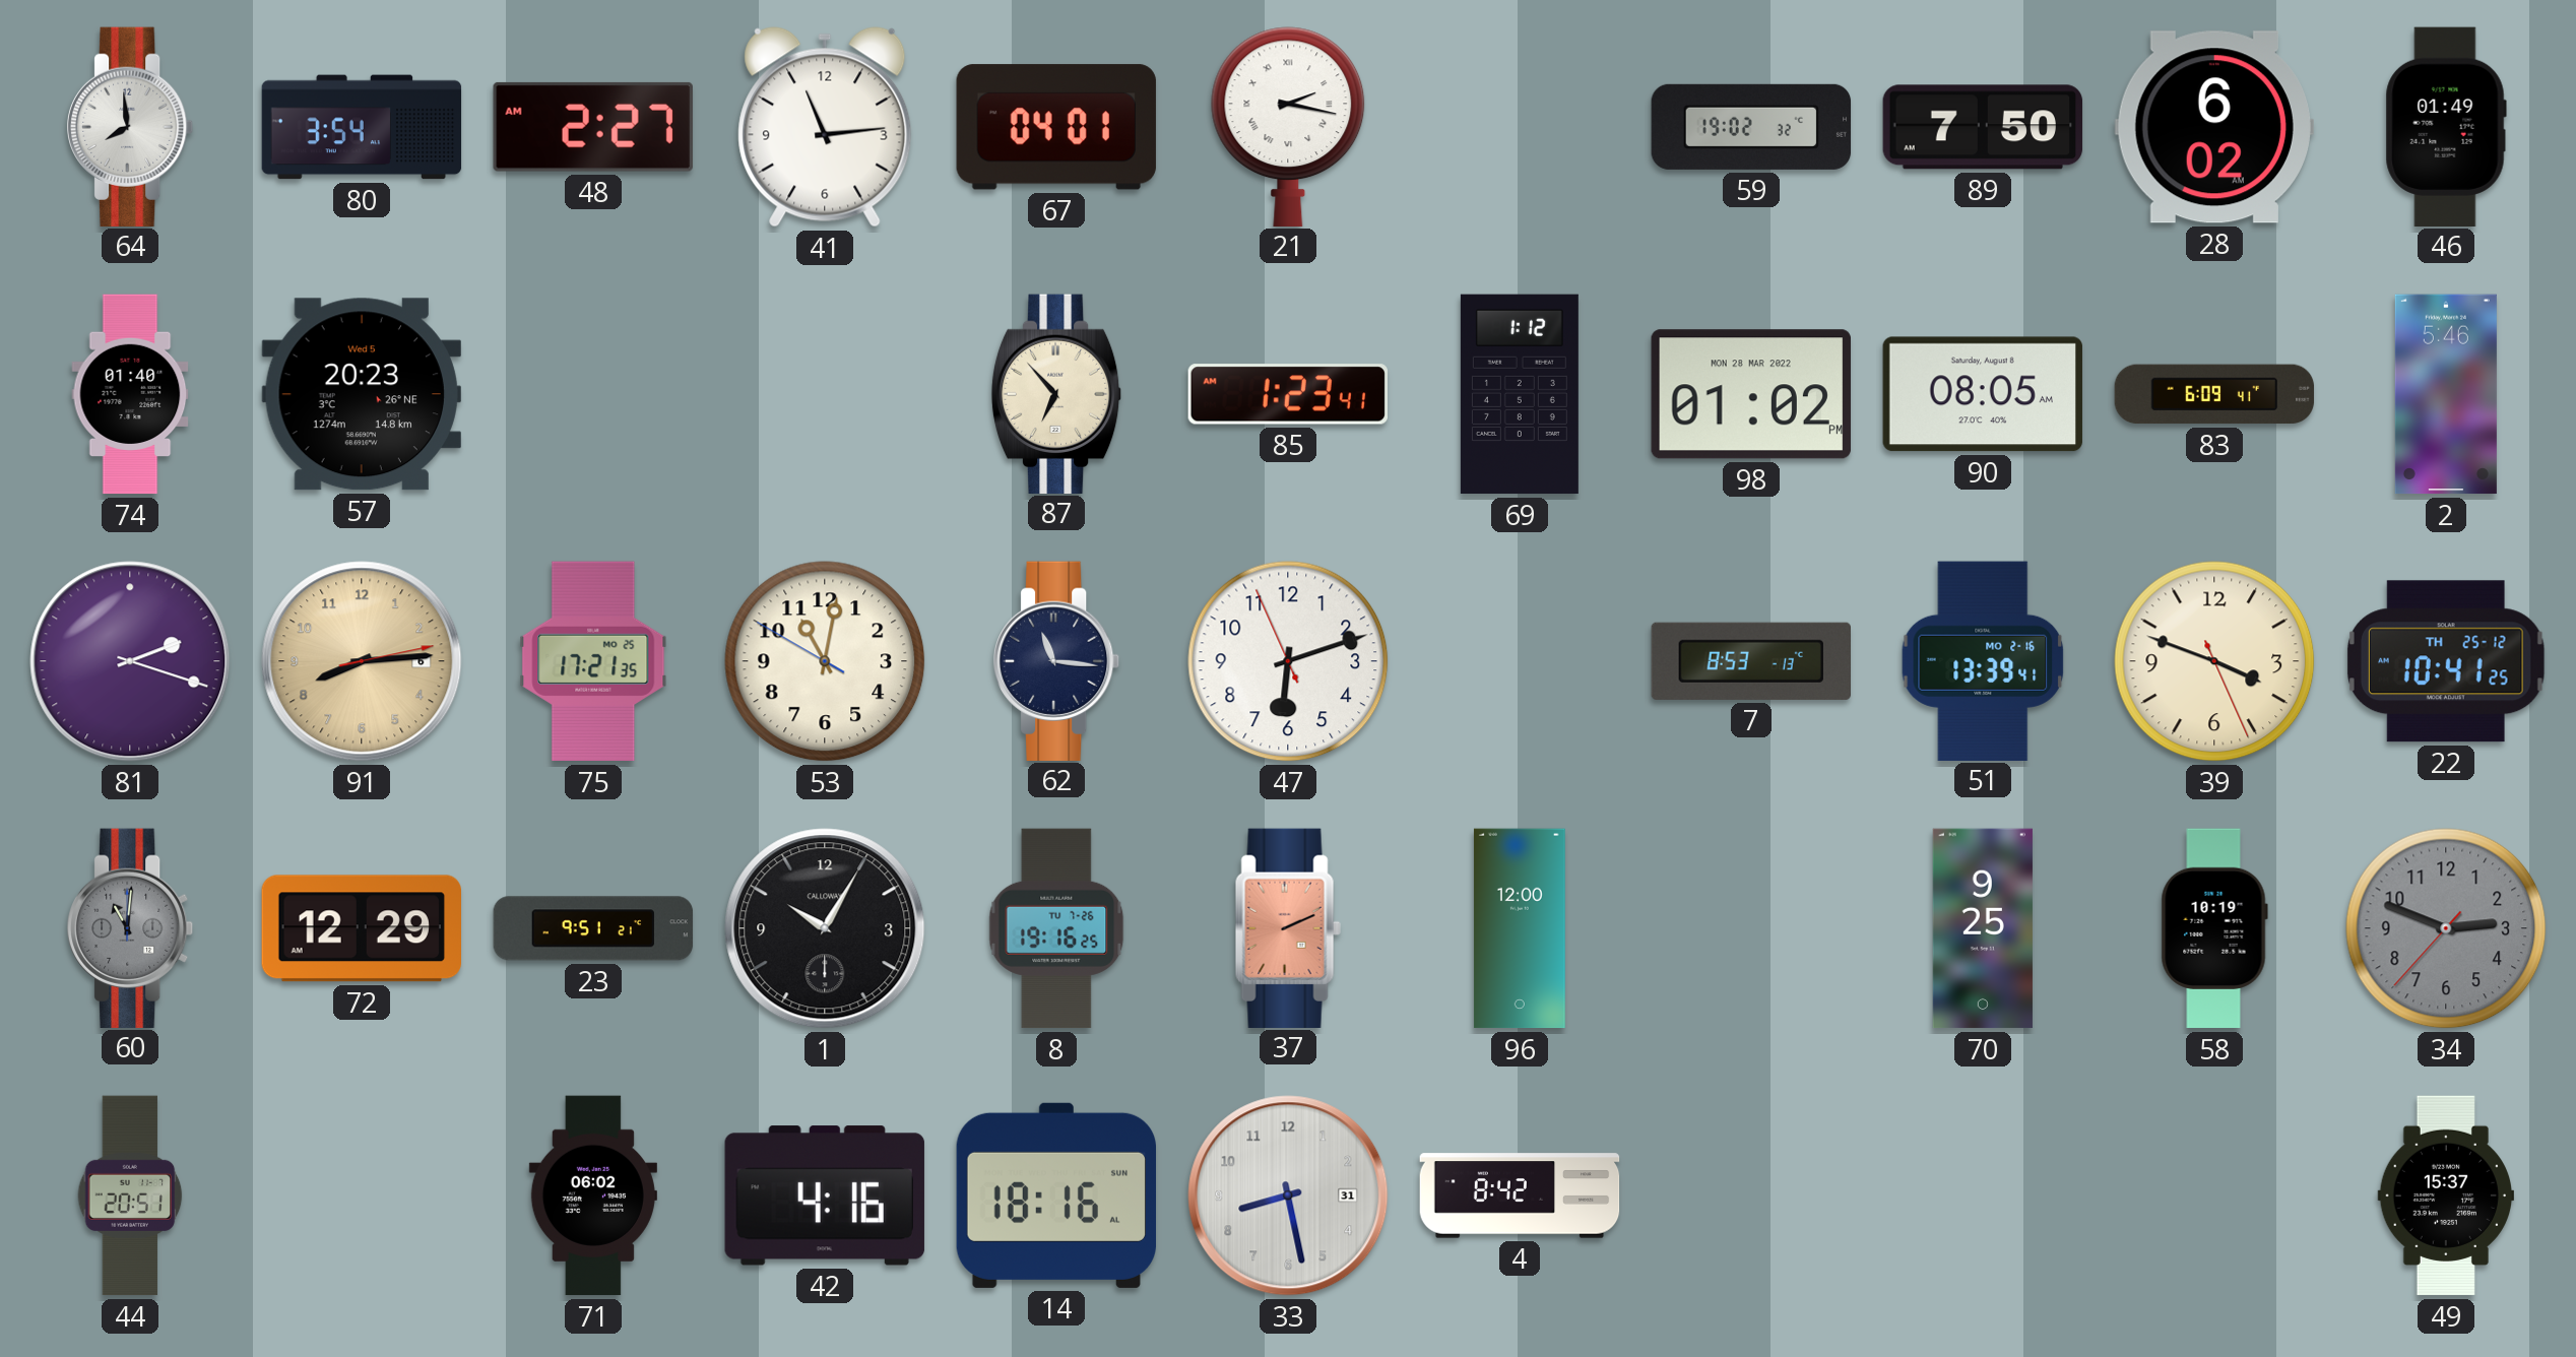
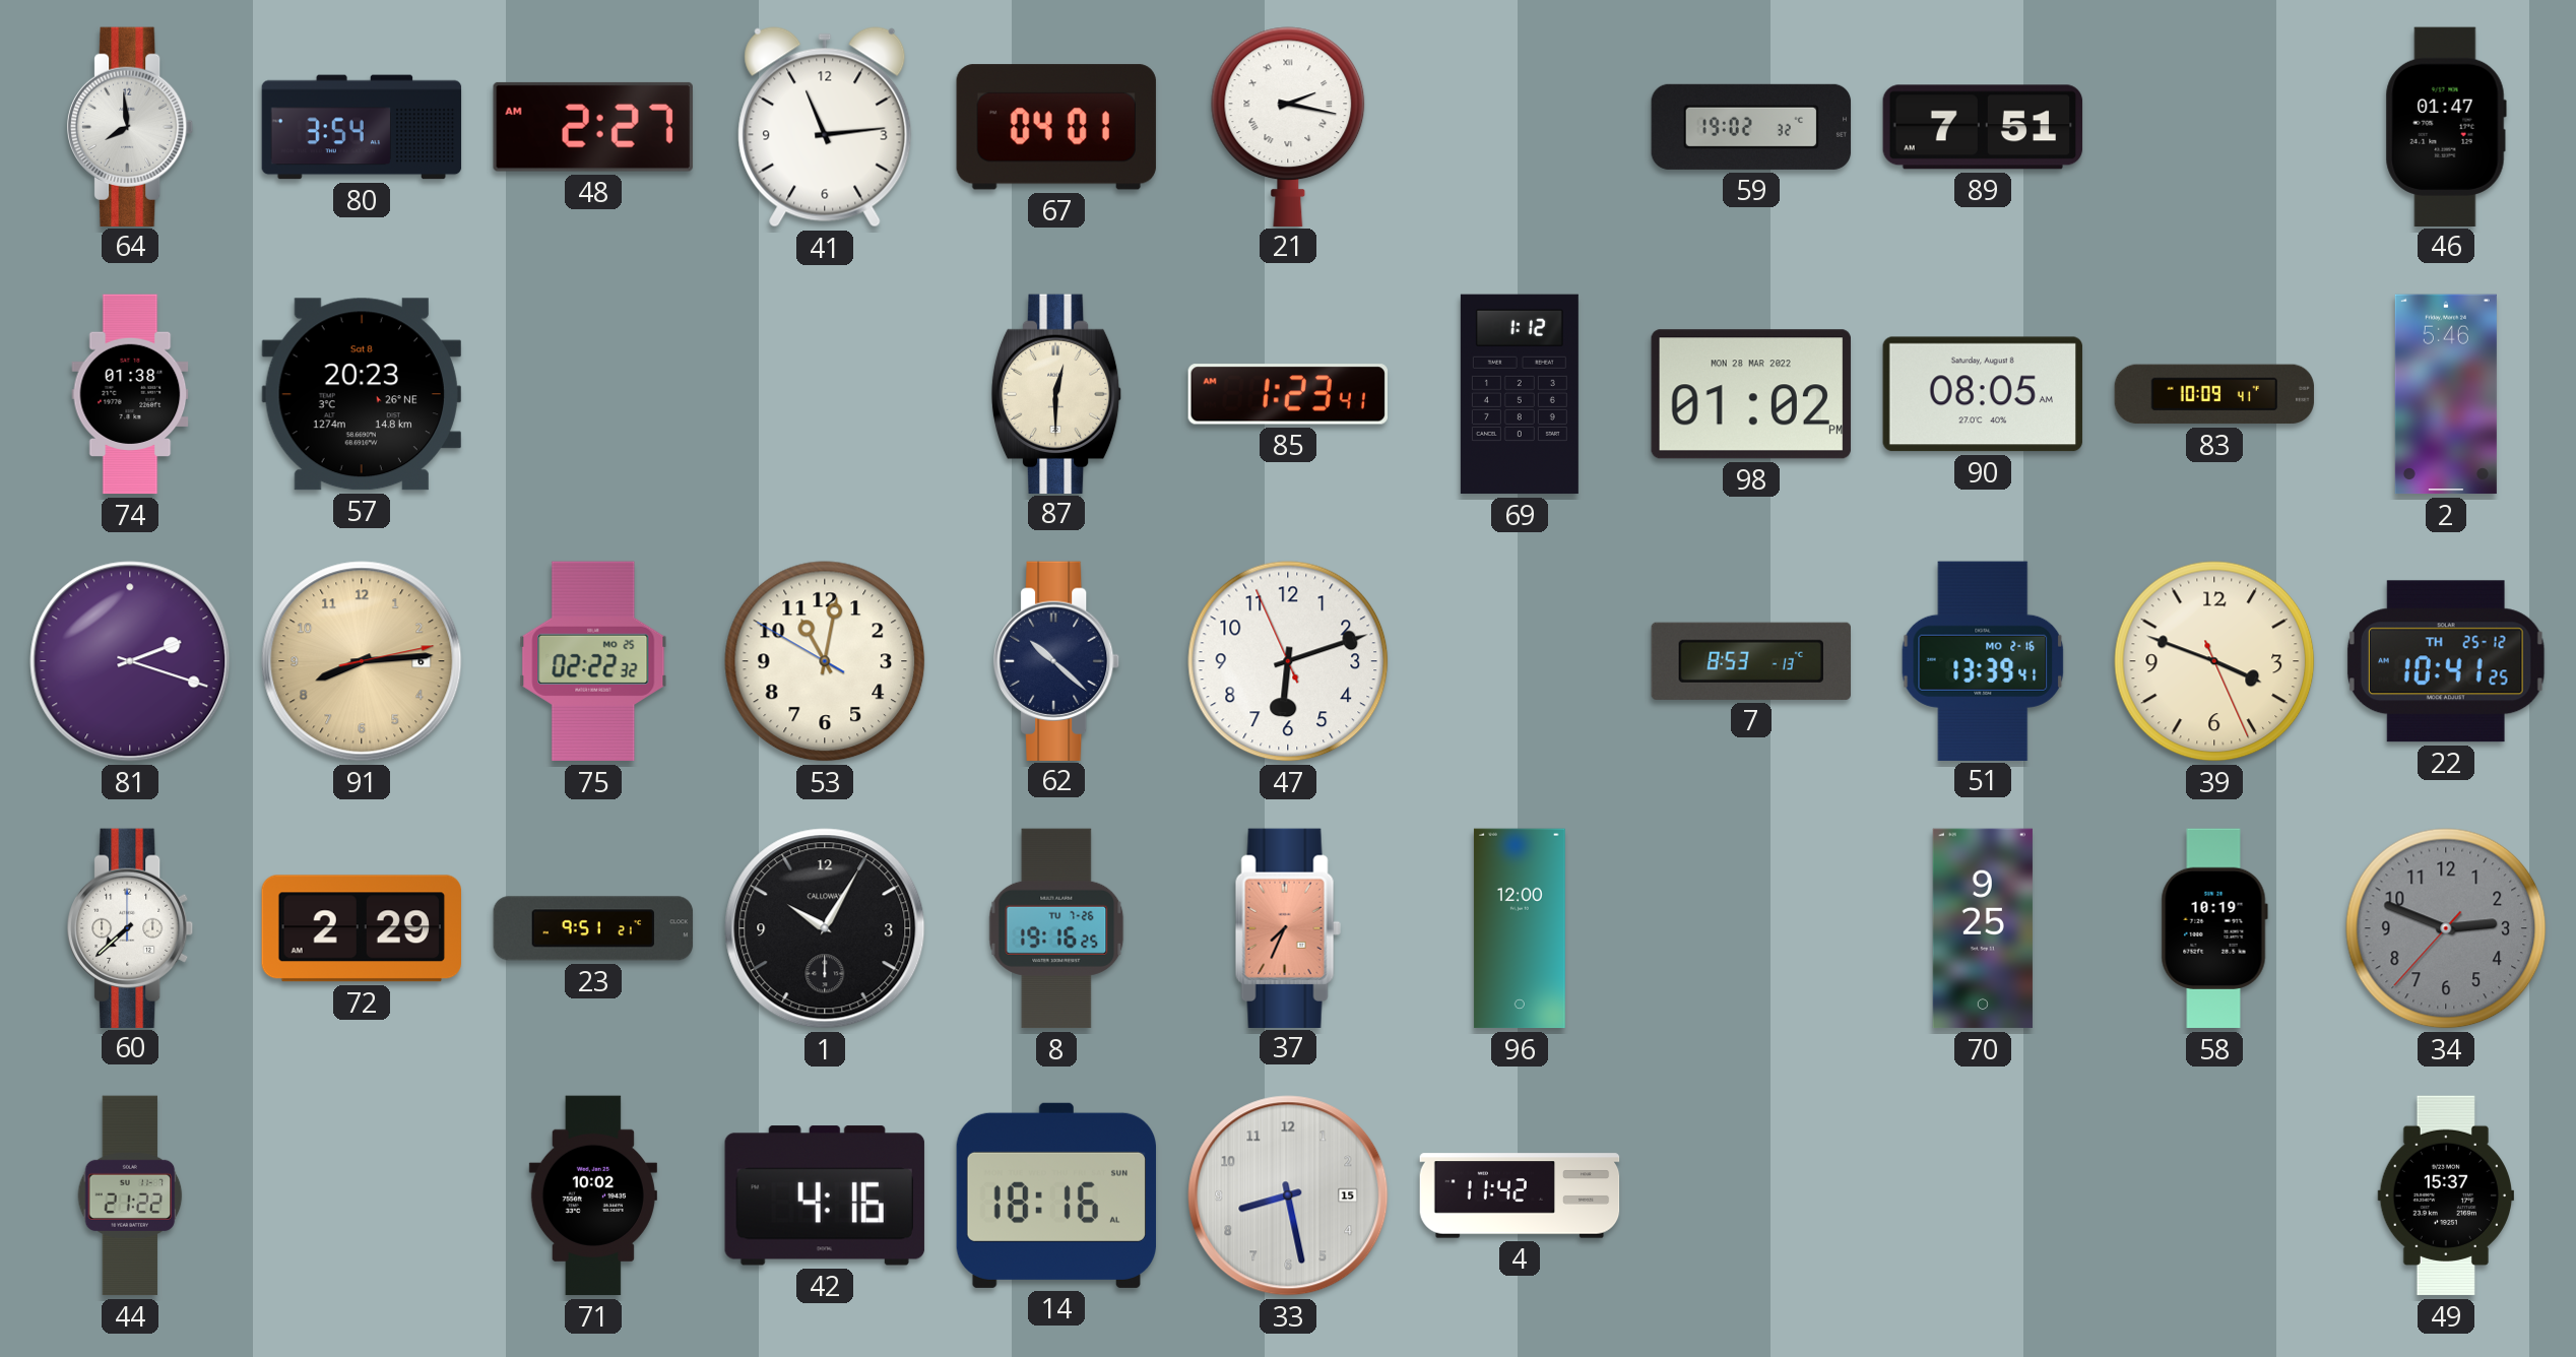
89: 7:50 -> 7:51 (1983, 127)
28: 6:02 -> none (2214, 127)
46: 01:49 -> 01:47 (2446, 126)
74: 01:40 -> 01:38 (130, 394)
57 date: Wed 5 -> Sat 8 (362, 394)
87: 6:53 -> 12:30 (1056, 393)
83: 6:09 -> 10:09 (2214, 394)
75: 17:21 -> 02:22 (593, 661)
62: 11:16 -> 10:22 (1057, 660)
60: 11:01 -> 7:38 (131, 927)
60 dial: grey -> white (131, 927)
72: 12:29 -> 2:29 (361, 928)
37: 2:11 -> 7:34 (1288, 927)
44: 20:51 -> 21:22 (130, 1196)
71: 06:02 -> 10:02 (593, 1196)
33 date: 31 -> 15 (1288, 1196)
4: 8:42 -> 11:42 (1520, 1196)
